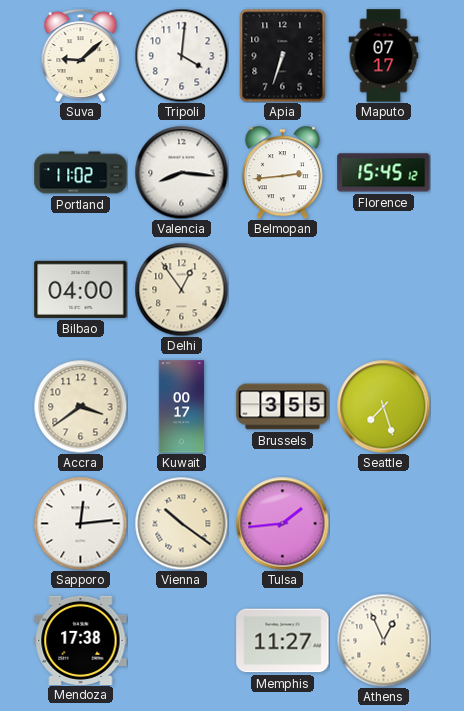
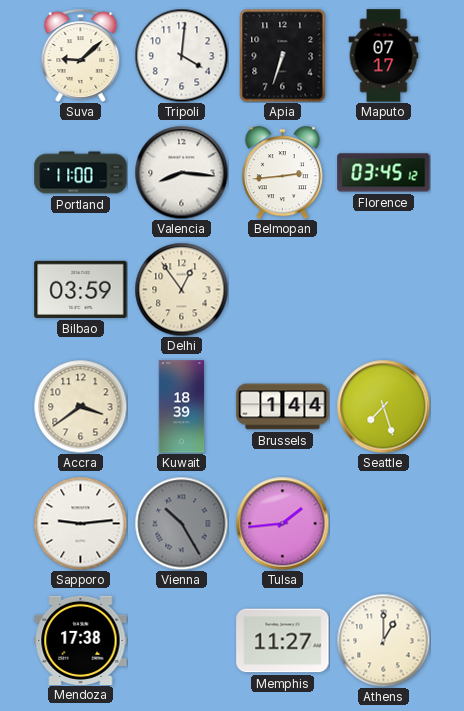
Portland: 11:02 -> 11:00 (81, 173)
Florence: 15:45 -> 03:45 (384, 173)
Bilbao: 04:00 -> 03:59 (81, 289)
Kuwait: 00:17 -> 18:39 (182, 407)
Brussels: 3:55 -> 1:44 (283, 407)
Sapporo: 12:14 -> 9:14 (80, 523)
Vienna: 10:21 -> 10:25 (181, 523)
Vienna dial: cream -> grey (181, 523)
Athens: 12:56 -> 1:00 (383, 640)
